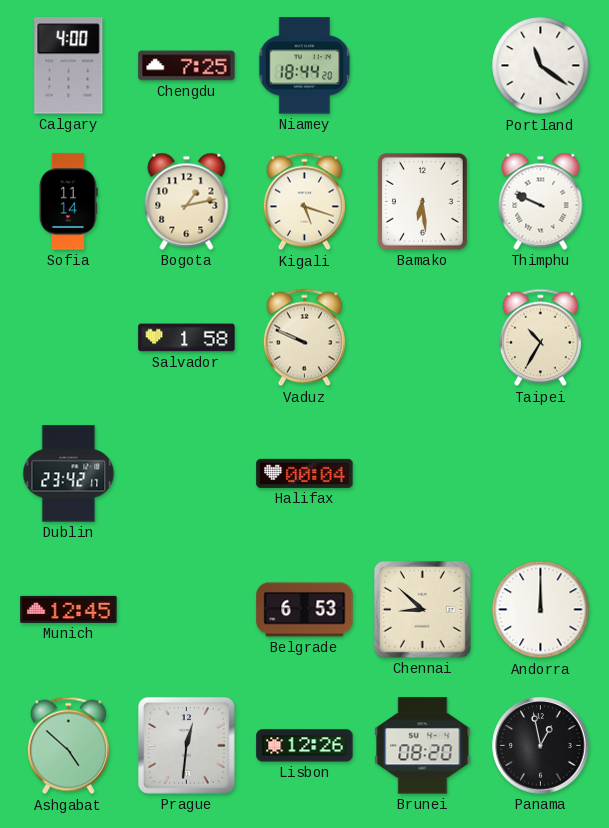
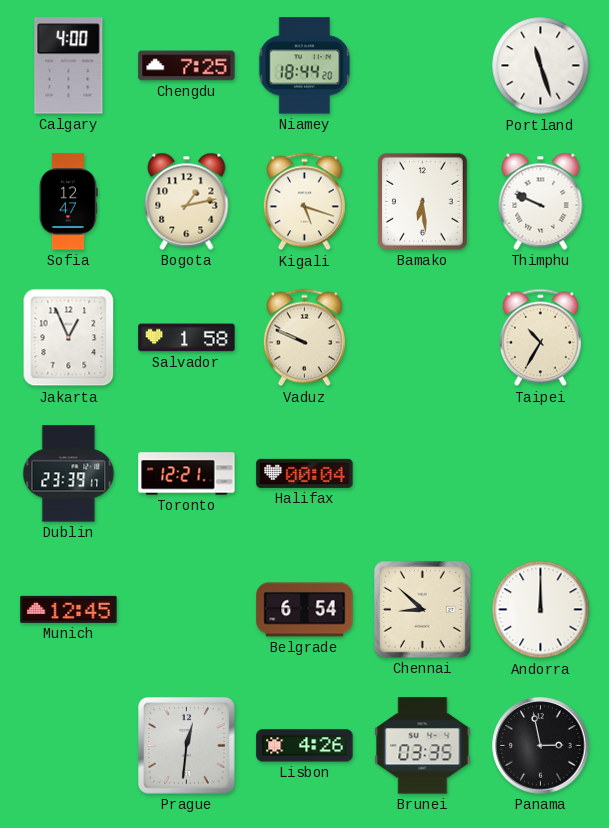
Portland: 11:21 -> 11:27 (541, 66)
Sofia: 11:14 -> 12:47 (68, 202)
Jakarta: none -> 12:56 (69, 338)
Dublin: 23:42 -> 23:39 (69, 474)
Toronto: none -> 12:21 (187, 474)
Belgrade: 6:53 -> 6:54 (305, 610)
Ashgabat: 4:52 -> none (68, 746)
Lisbon: 12:26 -> 4:26 (305, 746)
Brunei: 08:20 -> 03:35 (423, 746)
Panama: 12:58 -> 2:58 (541, 746)
